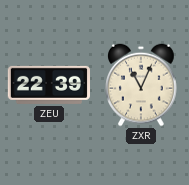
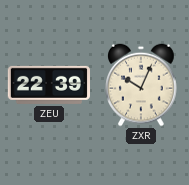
ZXR: 11:04 -> 10:04 (141, 85)
